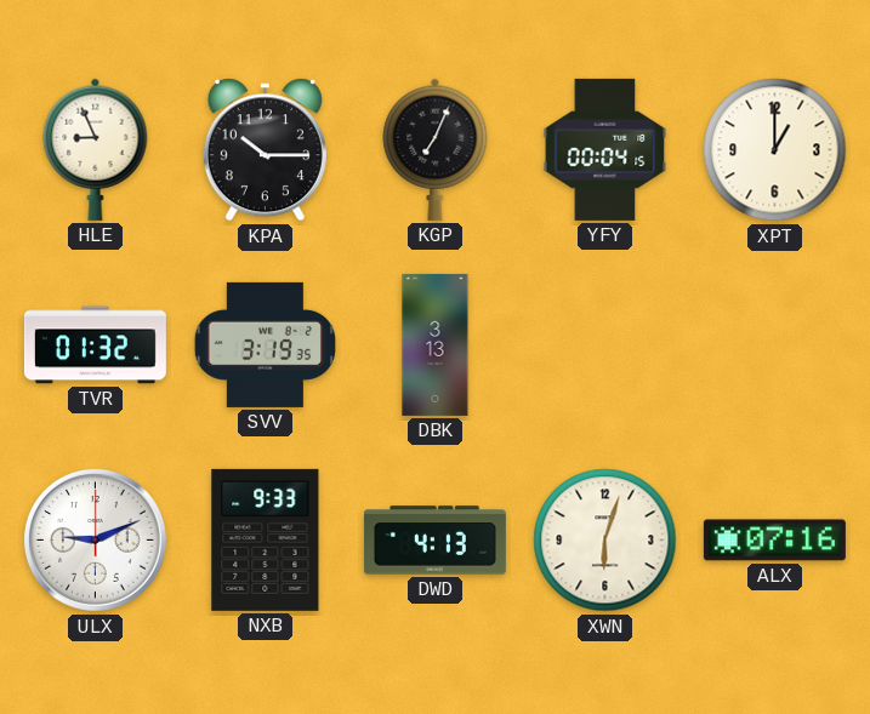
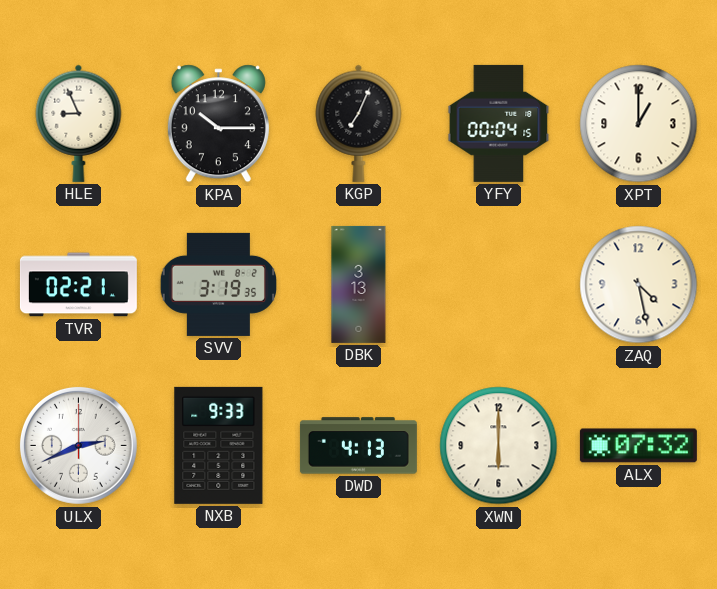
TVR: 01:32 -> 02:21 (78, 285)
ZAQ: none -> 4:28 (639, 285)
ULX: 9:11 -> 2:41 (78, 445)
XWN: 6:03 -> 6:00 (499, 446)
ALX: 07:16 -> 07:32 (638, 446)
